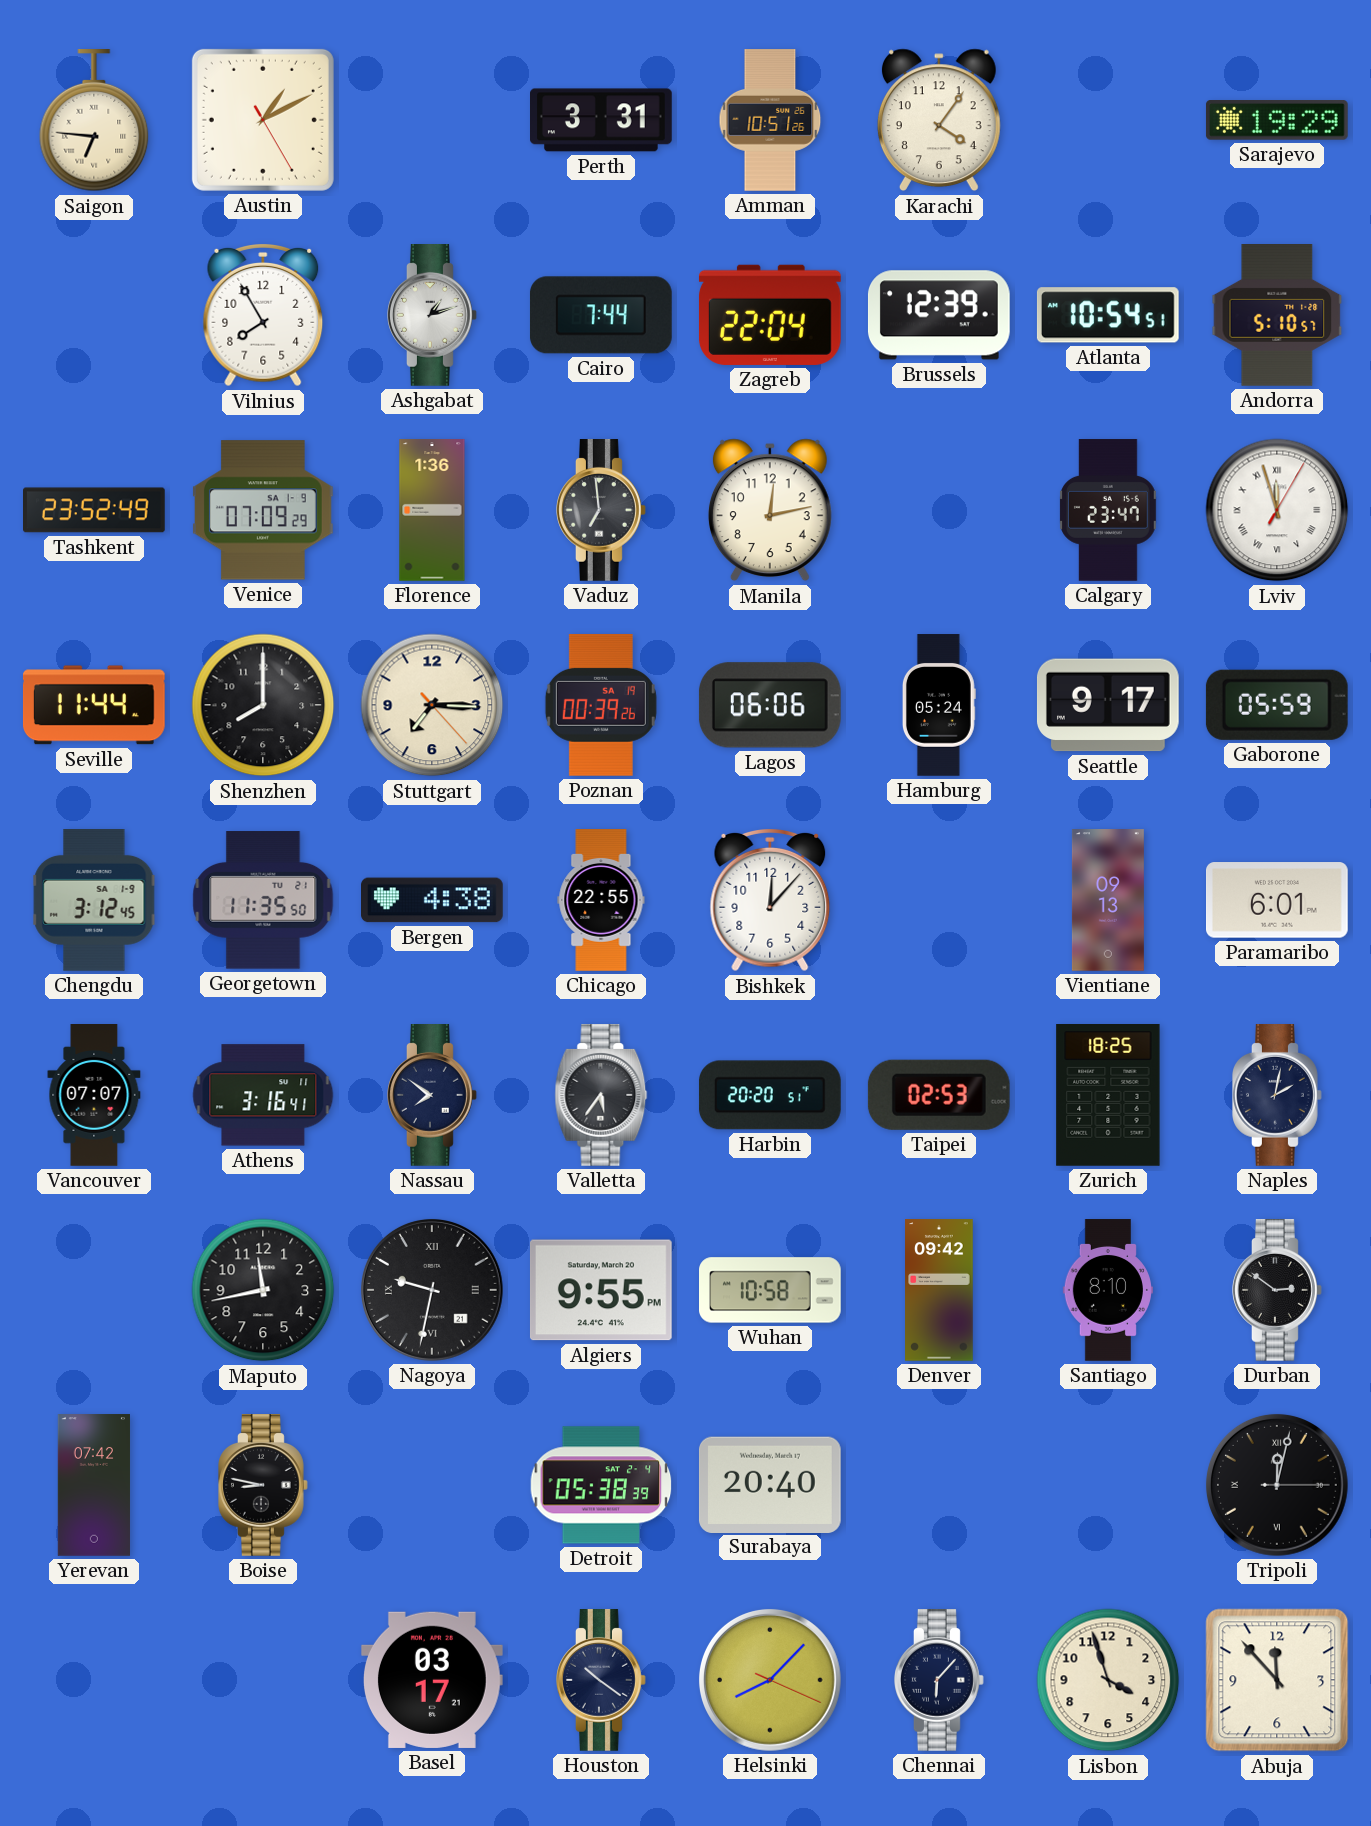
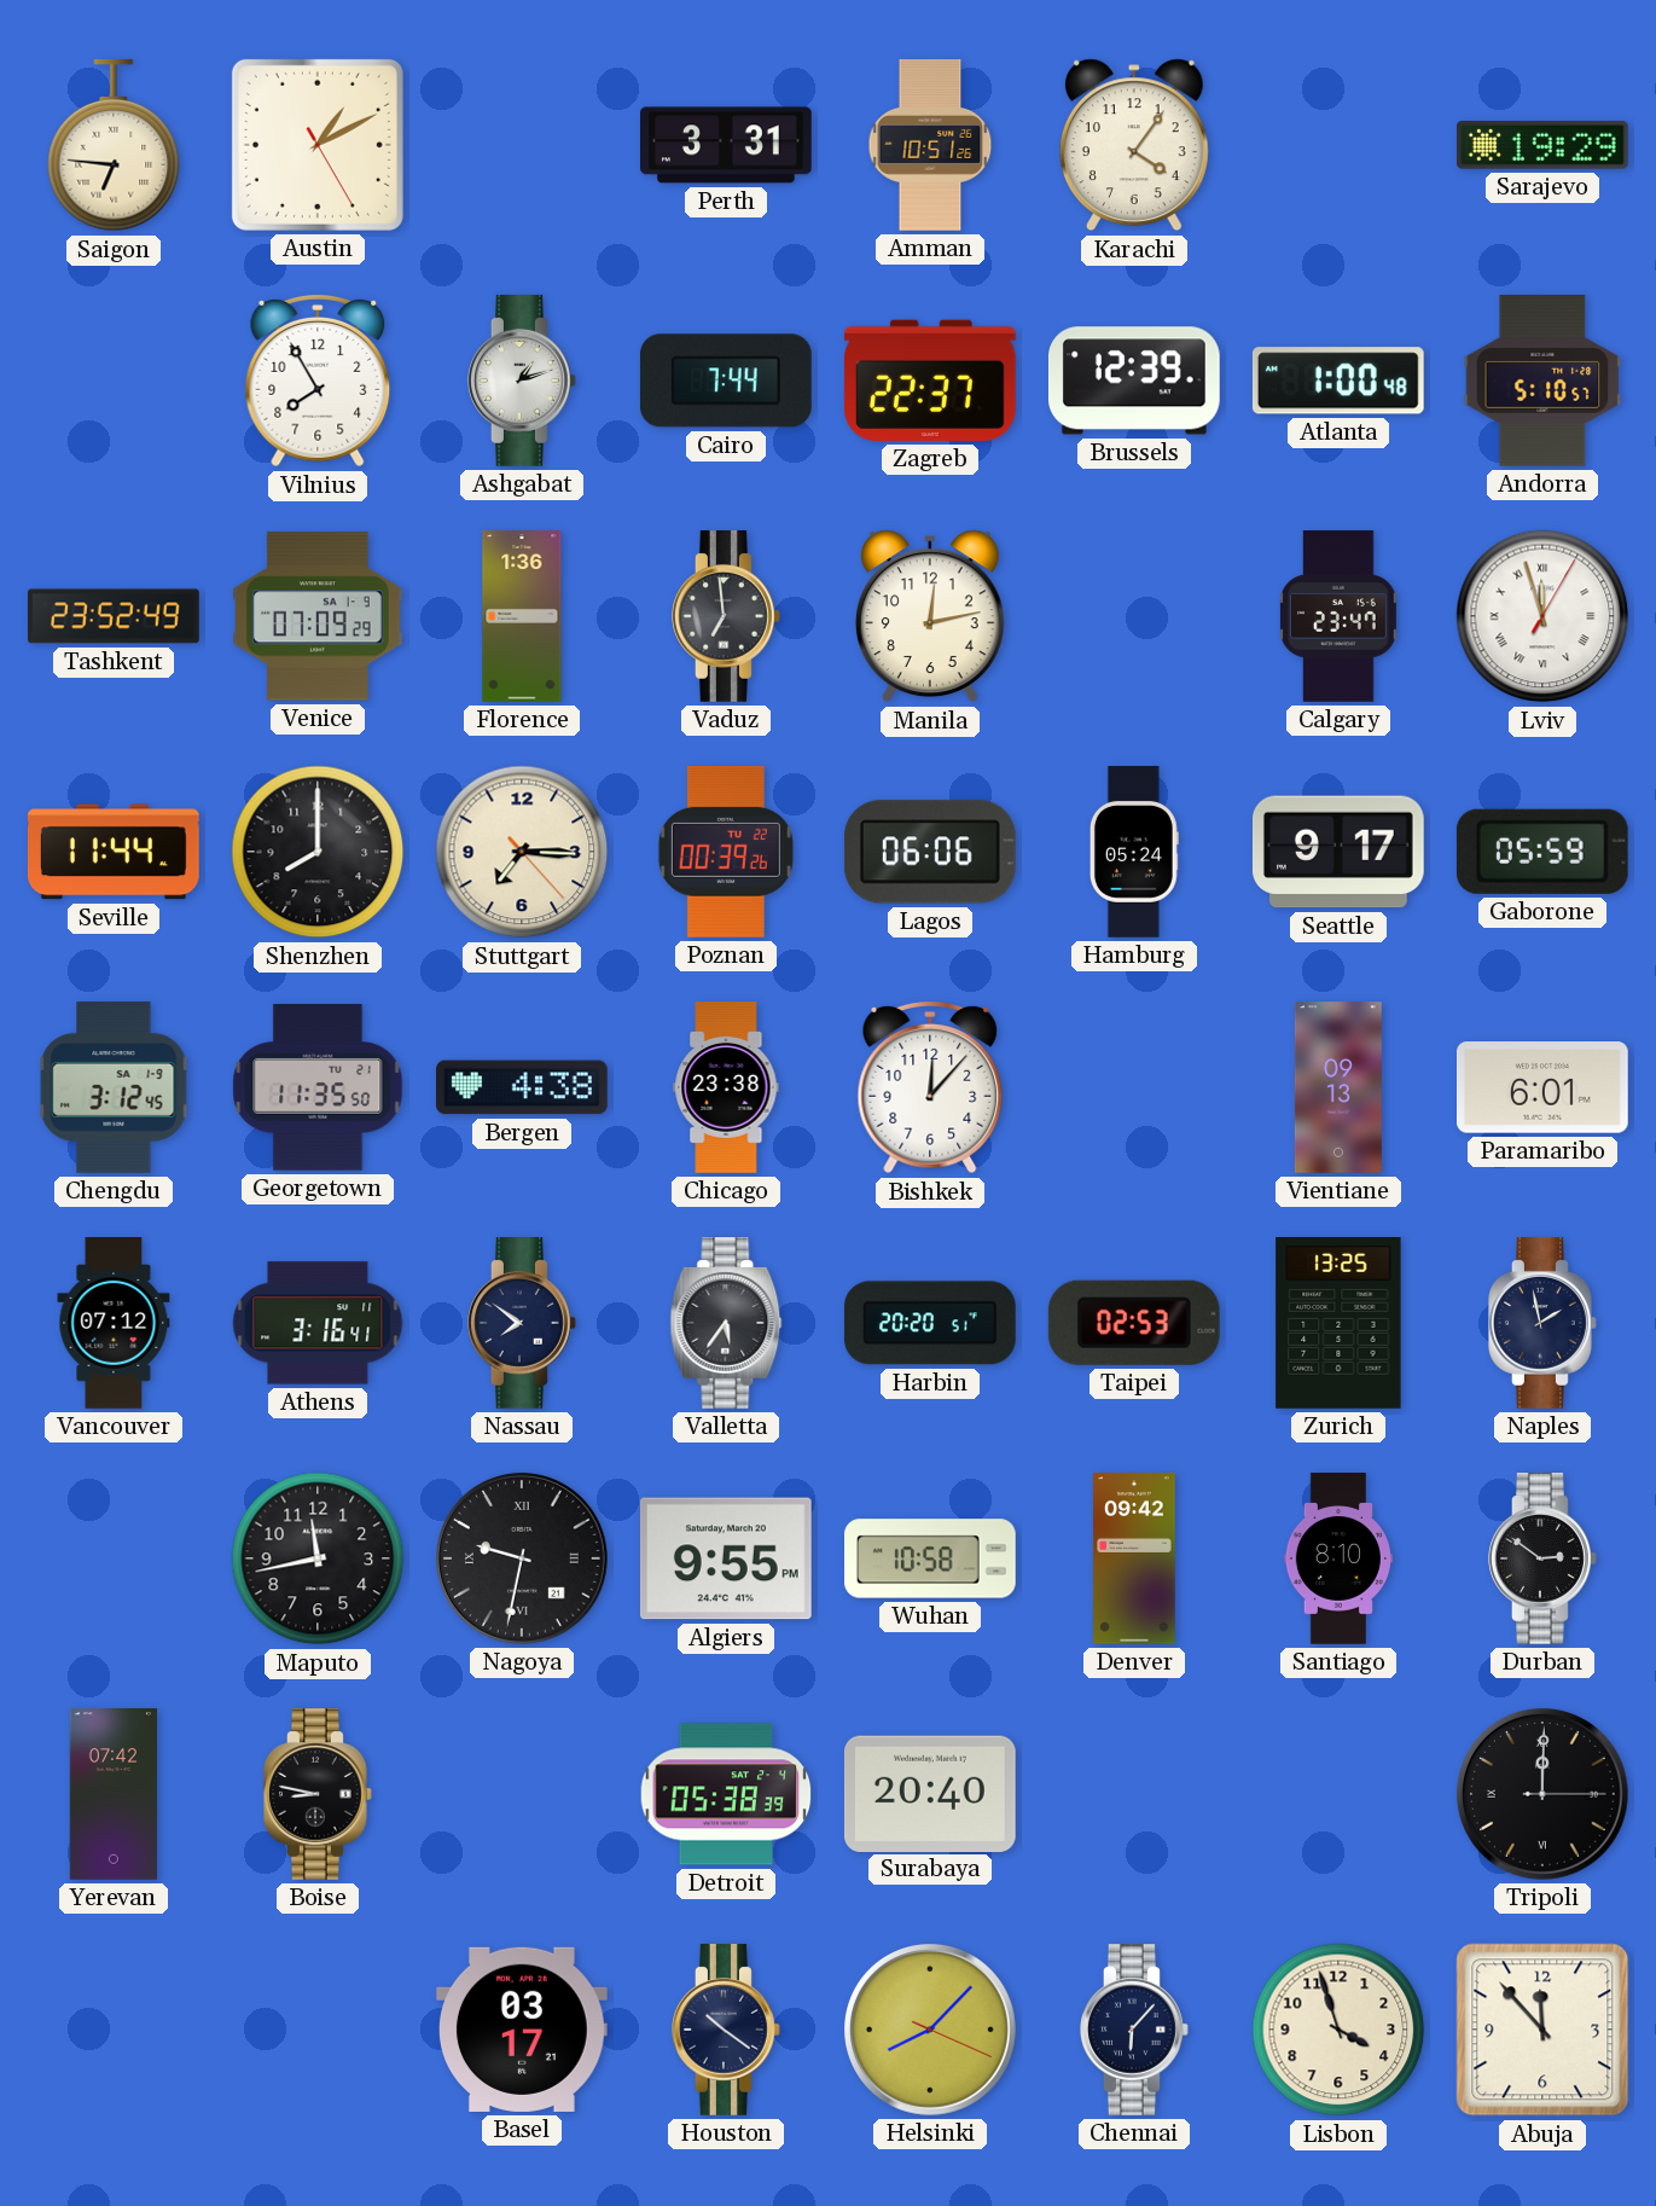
Zagreb: 22:04 -> 22:37 (930, 381)
Atlanta: 10:54 -> 1:00 (1338, 381)
Poznan date: SA 19 -> TU 22 (726, 852)
Chicago: 22:55 -> 23:38 (726, 1087)
Vancouver: 07:07 -> 07:12 (114, 1323)
Zurich: 18:25 -> 13:25 (1338, 1324)
Naples: 2:02 -> 1:58 (1544, 1324)
Tripoli: 12:02 -> 12:00 (1542, 1794)
